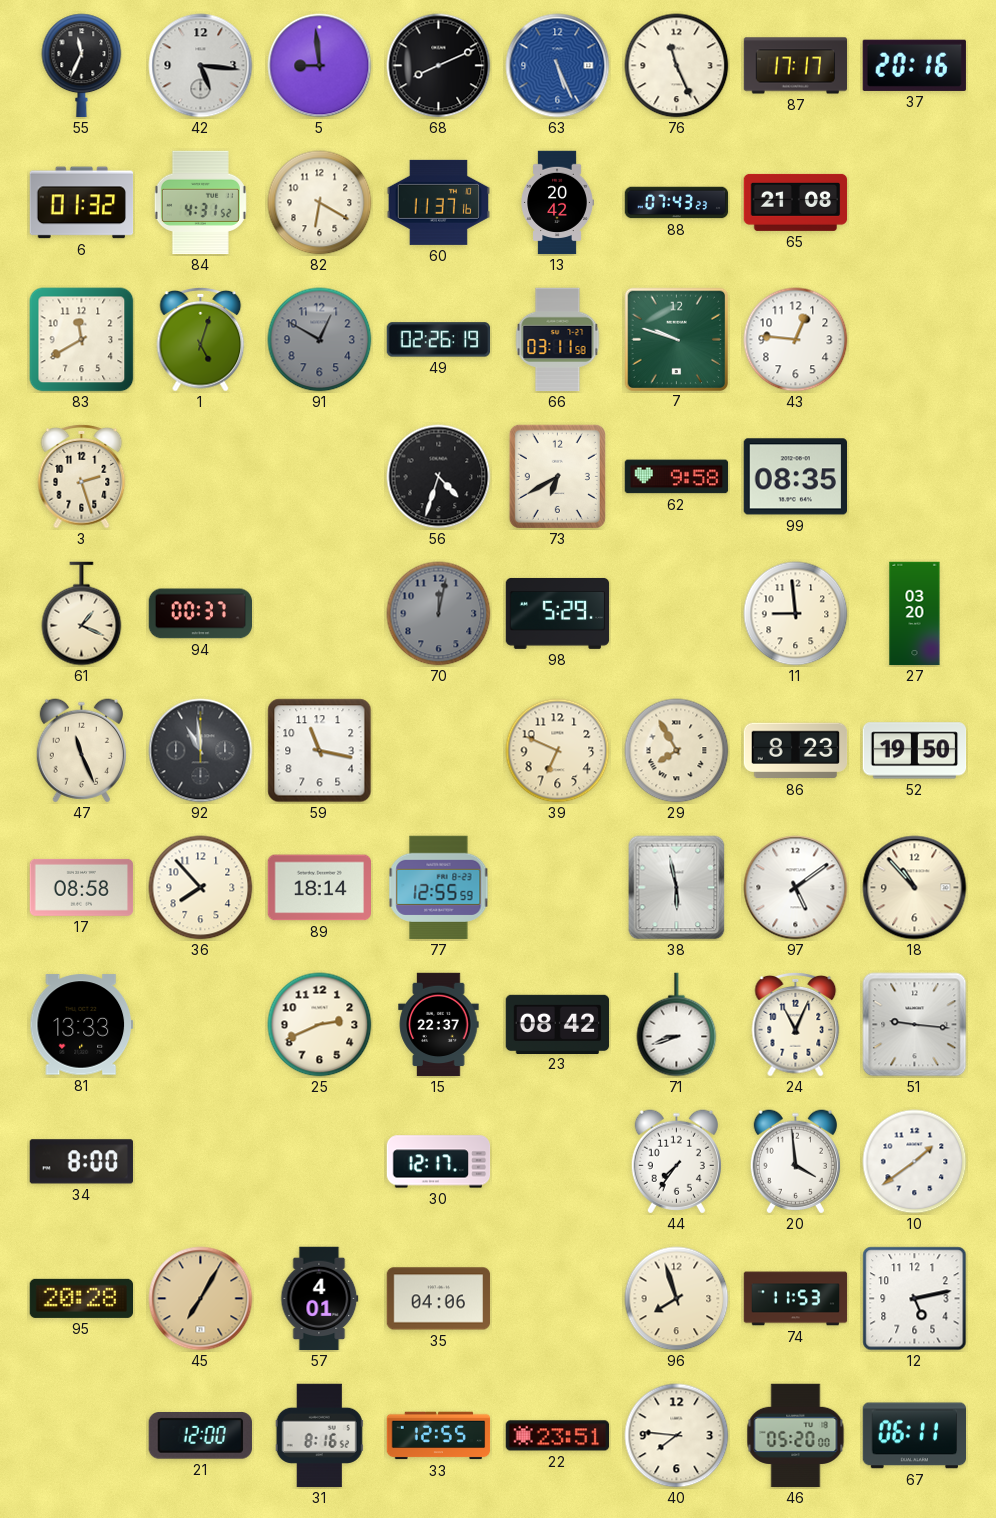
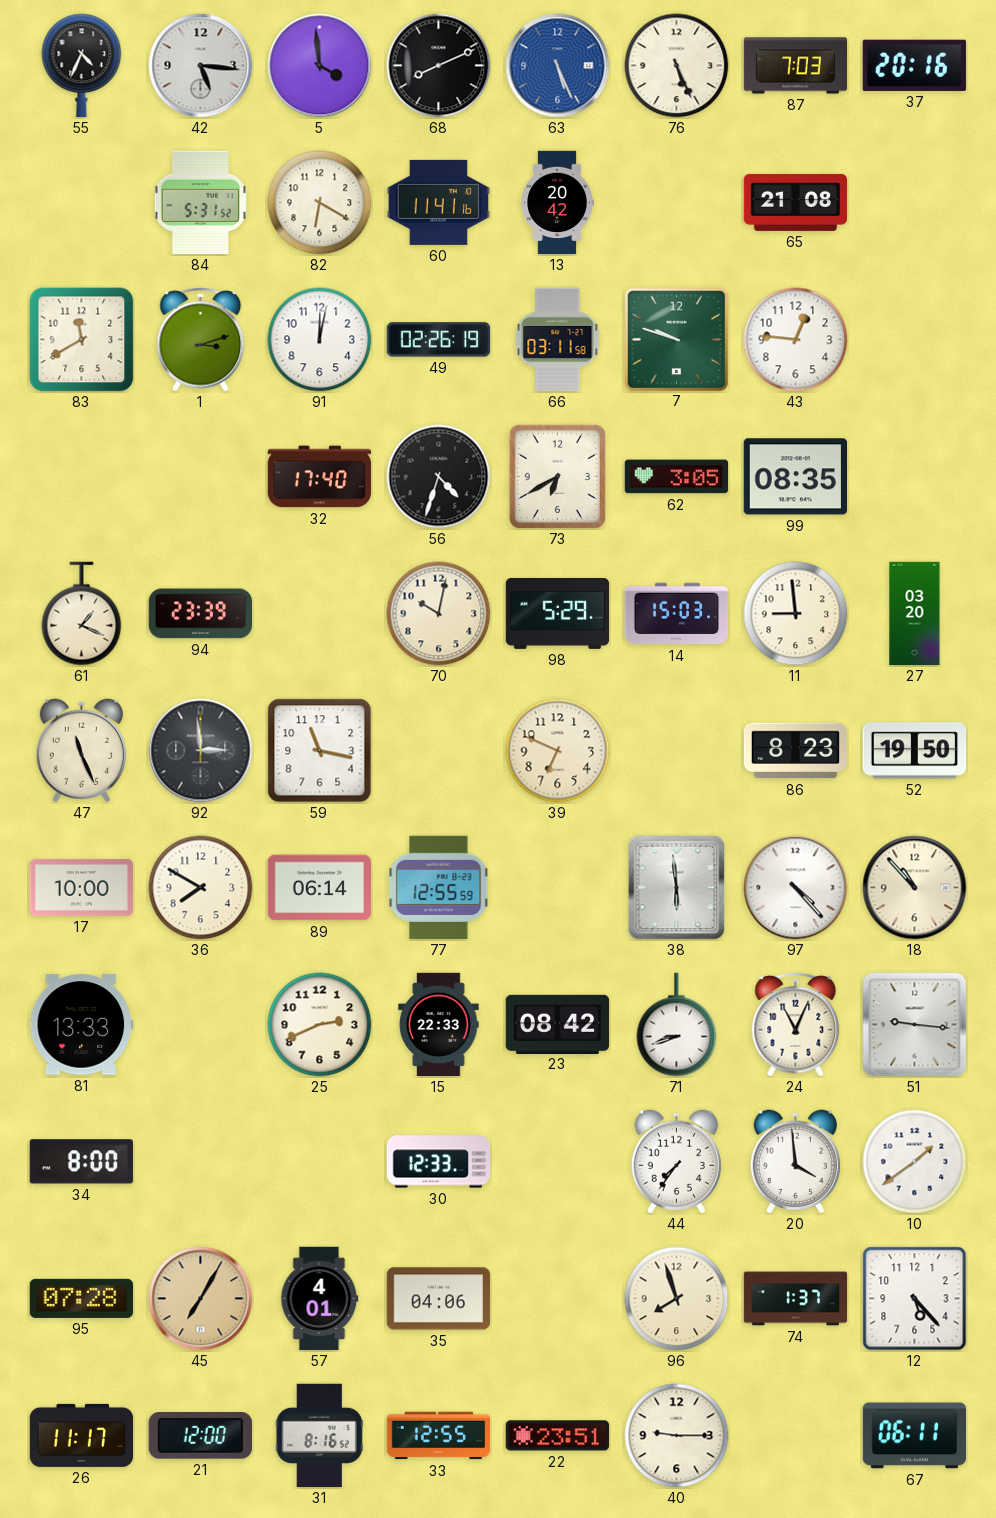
55: 11:34 -> 4:34 (82, 66)
5: 8:59 -> 3:59 (320, 66)
76: 11:26 -> 5:26 (677, 66)
87: 17:17 -> 7:03 (796, 66)
6: 01:32 -> none (82, 203)
84: 4:31 -> 5:31 (200, 203)
60: 11:37 -> 11:41 (439, 202)
88: 07:43 -> none (677, 203)
1: 5:03 -> 3:12 (201, 340)
91: 12:50 -> 12:02 (320, 340)
91 dial: grey -> white (320, 340)
3: 2:27 -> none (82, 477)
32: none -> 17:40 (320, 477)
62: 9:58 -> 3:05 (677, 477)
94: 00:37 -> 23:39 (201, 614)
70: 12:02 -> 10:02 (439, 614)
70 dial: grey -> cream (439, 614)
14: none -> 15:03 (677, 614)
92: 10:59 -> 2:59 (201, 751)
29: 7:55 -> none (677, 751)
17: 08:58 -> 10:00 (82, 887)
36: 7:53 -> 7:50 (201, 888)
89: 18:14 -> 06:14 (319, 888)
38: 5:58 -> 5:59 (677, 888)
97: 5:09 -> 4:23 (796, 888)
15: 22:37 -> 22:33 (439, 1025)
30: 12:17 -> 12:33 (439, 1162)
95: 20:28 -> 07:28 (81, 1298)
74: 11:53 -> 1:37 (796, 1299)
12: 5:13 -> 5:23 (915, 1299)
26: none -> 11:17 (82, 1435)
40: 7:46 -> 9:15 (677, 1436)
46: 05:20 -> none (796, 1436)
